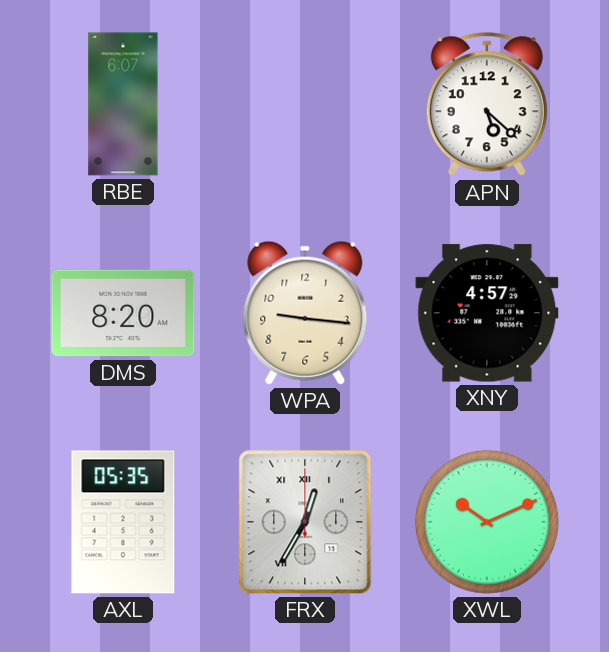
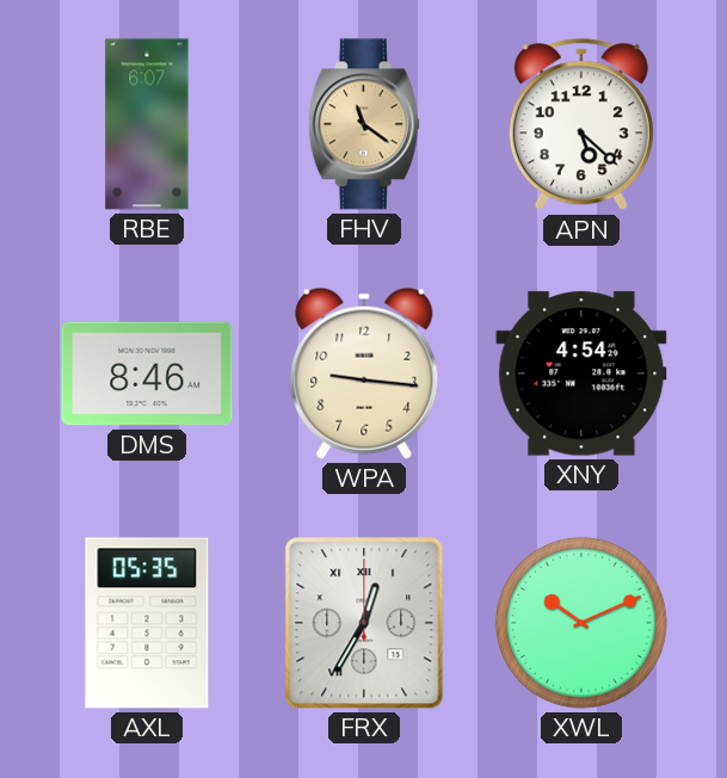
FHV: none -> 11:21 (364, 124)
DMS: 8:20 -> 8:46 (147, 373)
XNY: 4:57 -> 4:54 (581, 373)
